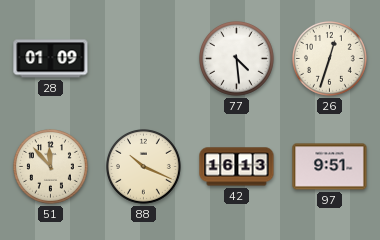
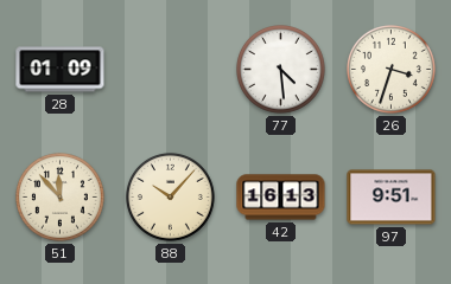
26: 12:33 -> 3:33 (392, 70)
88: 10:19 -> 10:07 (171, 198)
